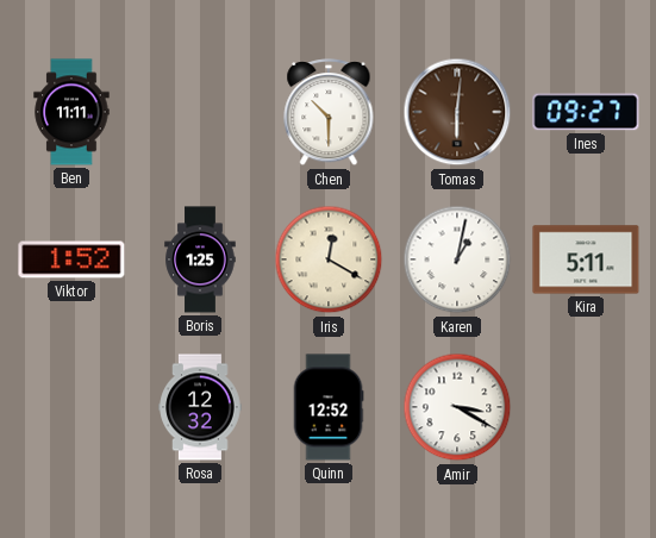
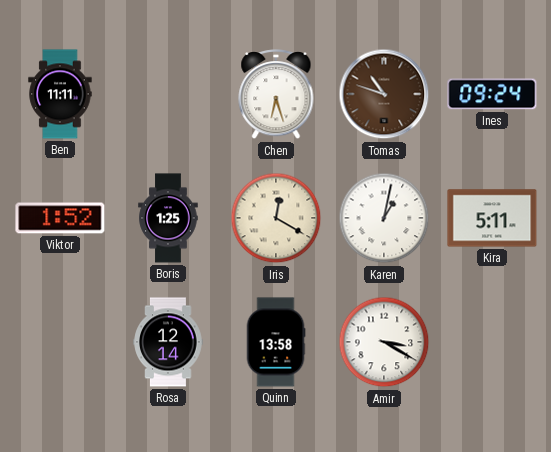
Chen: 10:30 -> 6:27 (276, 95)
Tomas: 6:01 -> 10:48 (384, 94)
Ines: 09:27 -> 09:24 (492, 94)
Rosa: 12:32 -> 12:14 (168, 342)
Quinn: 12:52 -> 13:58 (276, 342)
